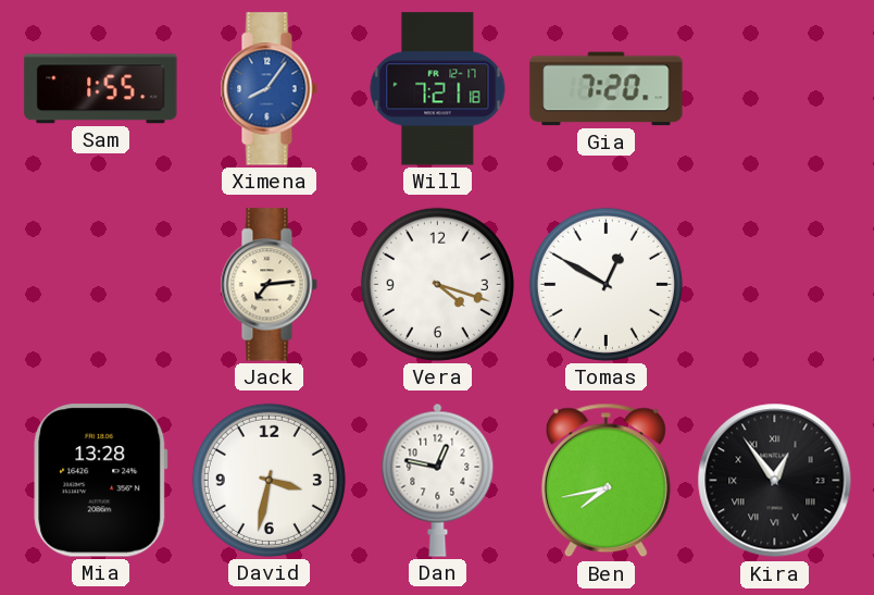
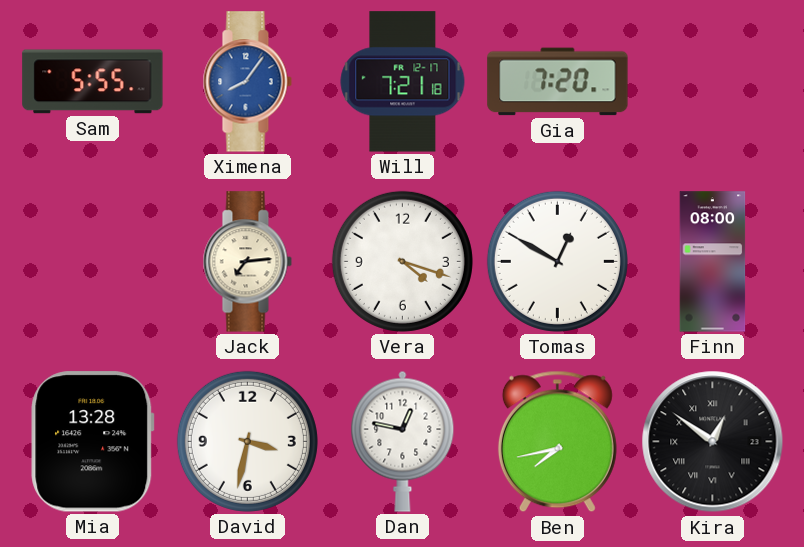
Sam: 1:55 -> 5:55 (93, 82)
Finn: none -> 08:00 (713, 262)
Kira: 12:54 -> 12:51 (713, 442)
